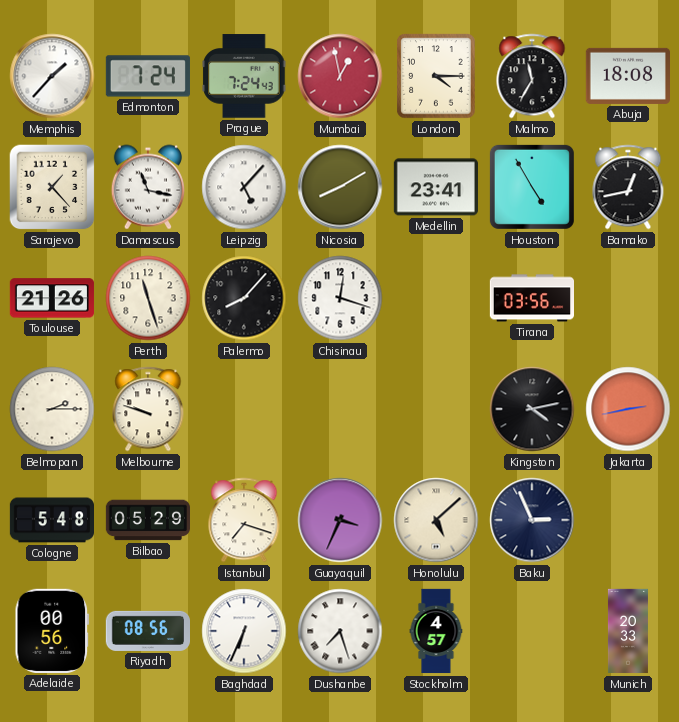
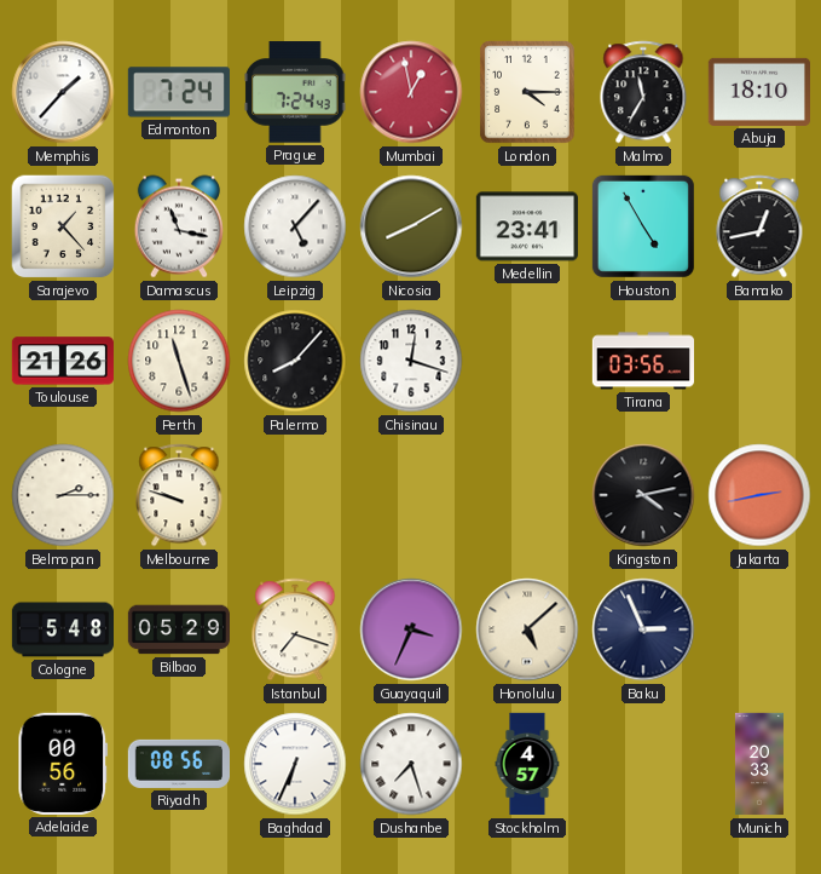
Abuja: 18:08 -> 18:10 (758, 92)
